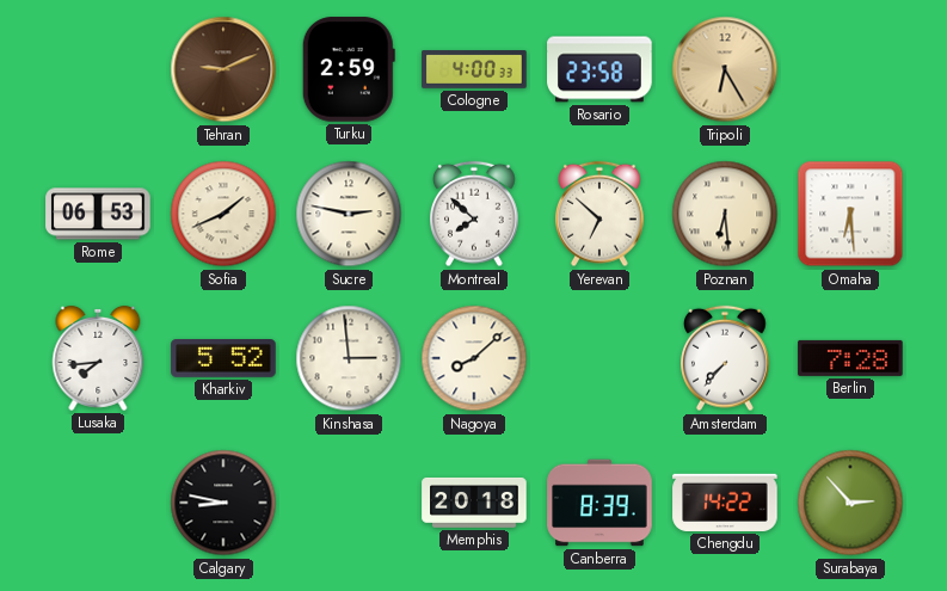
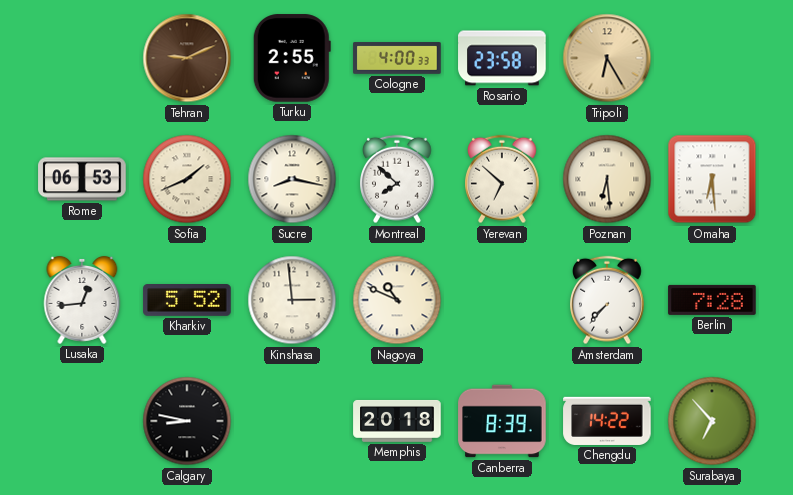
Turku: 2:59 -> 2:55 (292, 58)
Sucre: 2:47 -> 8:17 (292, 179)
Lusaka: 7:44 -> 12:44 (82, 300)
Nagoya: 8:08 -> 10:49 (397, 300)
Surabaya: 2:53 -> 6:53 (712, 421)
